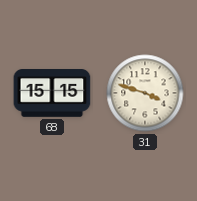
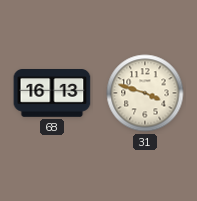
68: 15:15 -> 16:13 (52, 93)
